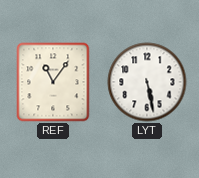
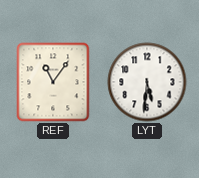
LYT: 5:28 -> 5:31 (147, 82)
